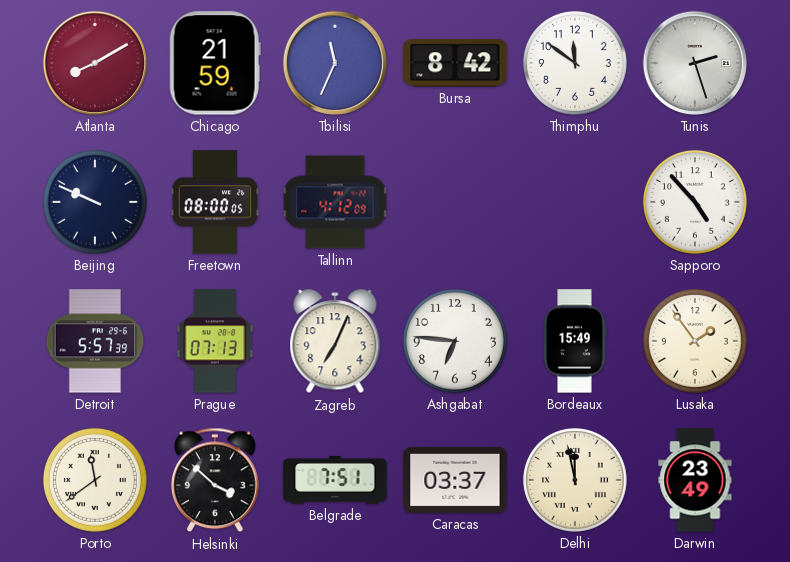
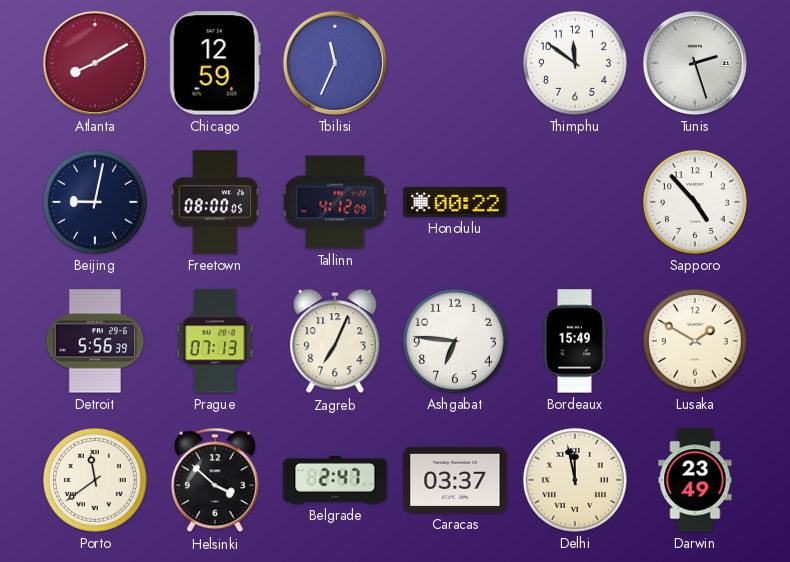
Chicago: 21:59 -> 12:59 (215, 63)
Bursa: 8:42 -> none (455, 63)
Beijing: 9:49 -> 9:02 (95, 202)
Honolulu: none -> 00:22 (455, 202)
Detroit: 5:57 -> 5:56 (95, 341)
Lusaka: 1:54 -> 1:50 (695, 341)
Belgrade: 7:51 -> 2:47 (335, 480)
